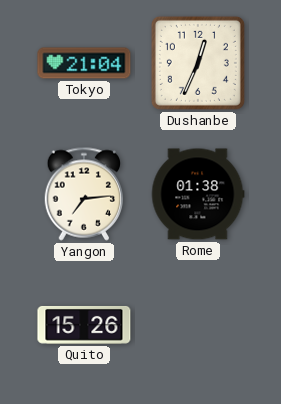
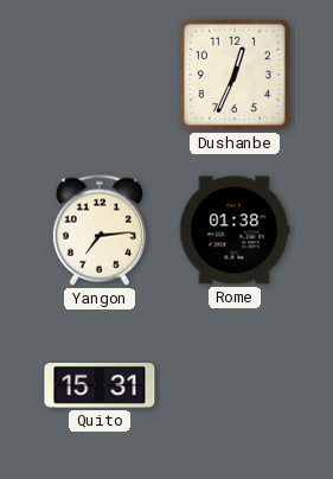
Tokyo: 21:04 -> none (84, 63)
Quito: 15:26 -> 15:31 (100, 385)
